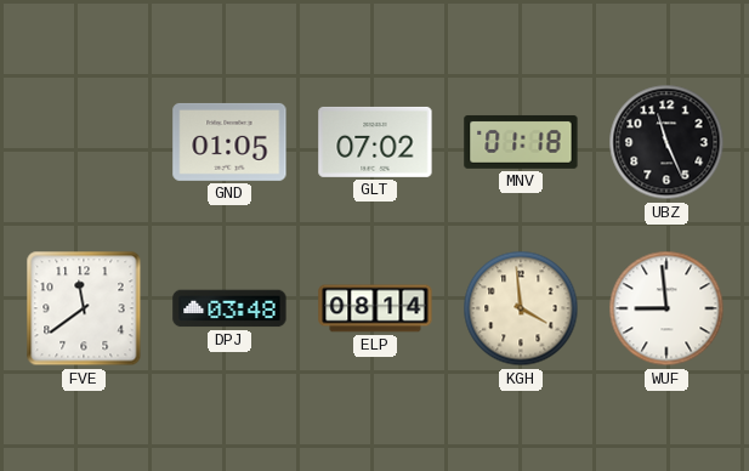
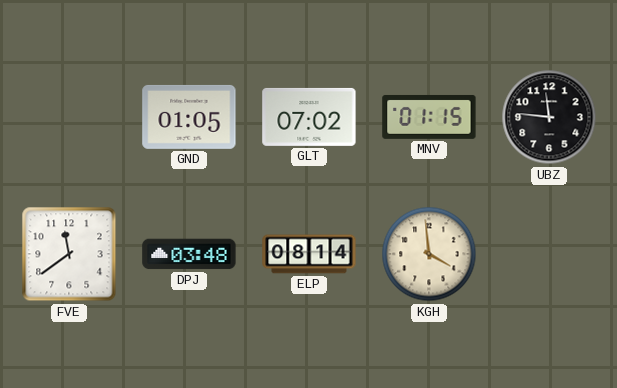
MNV: 01:18 -> 01:15 (429, 117)
UBZ: 11:26 -> 11:46 (549, 117)
WUF: 8:59 -> none (666, 308)
